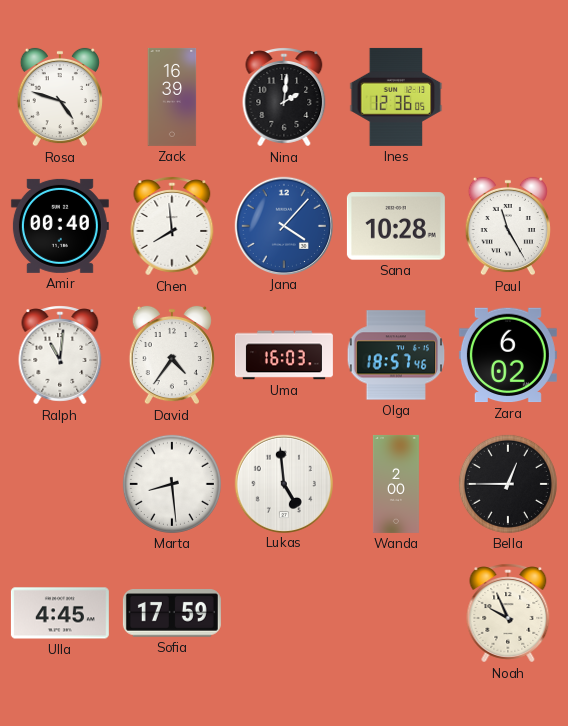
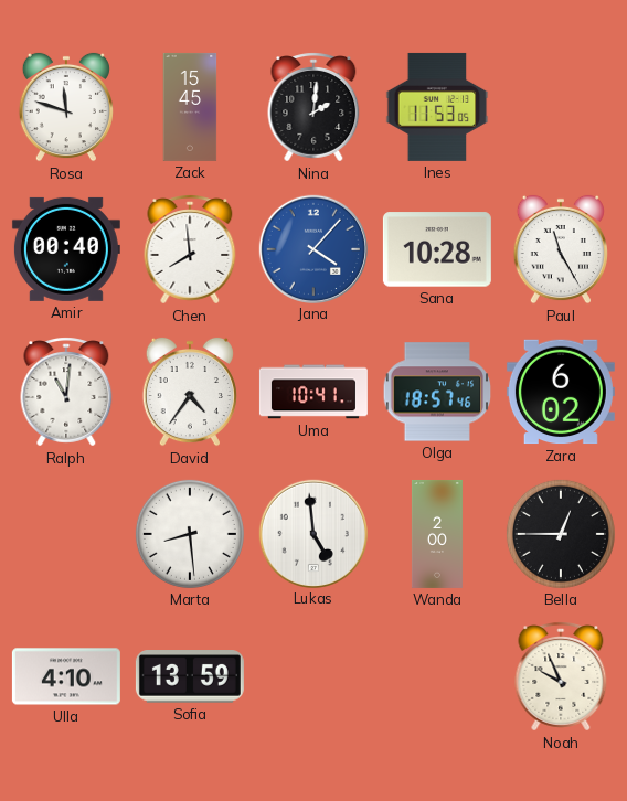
Rosa: 4:48 -> 11:48 (66, 107)
Zack: 16:39 -> 15:45 (190, 107)
Ines: 12:36 -> 11:53 (437, 107)
Uma: 16:03 -> 10:41 (313, 392)
Ulla: 4:45 -> 4:10 (66, 676)
Sofia: 17:59 -> 13:59 (190, 676)
